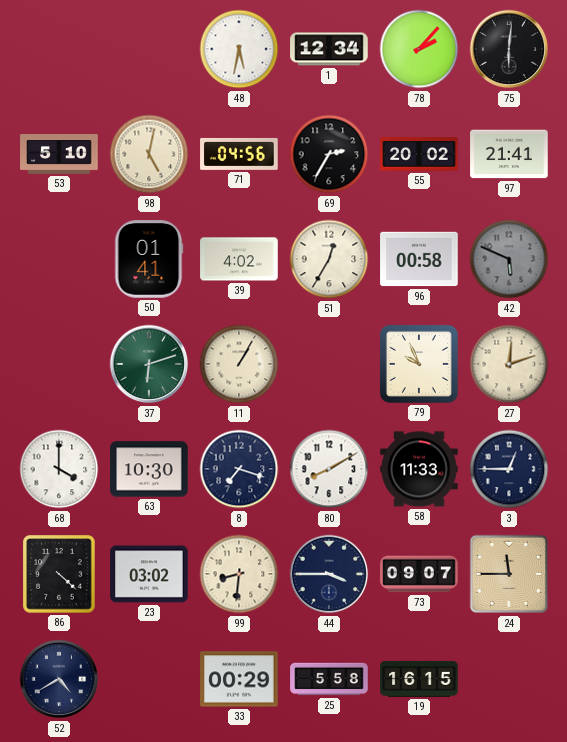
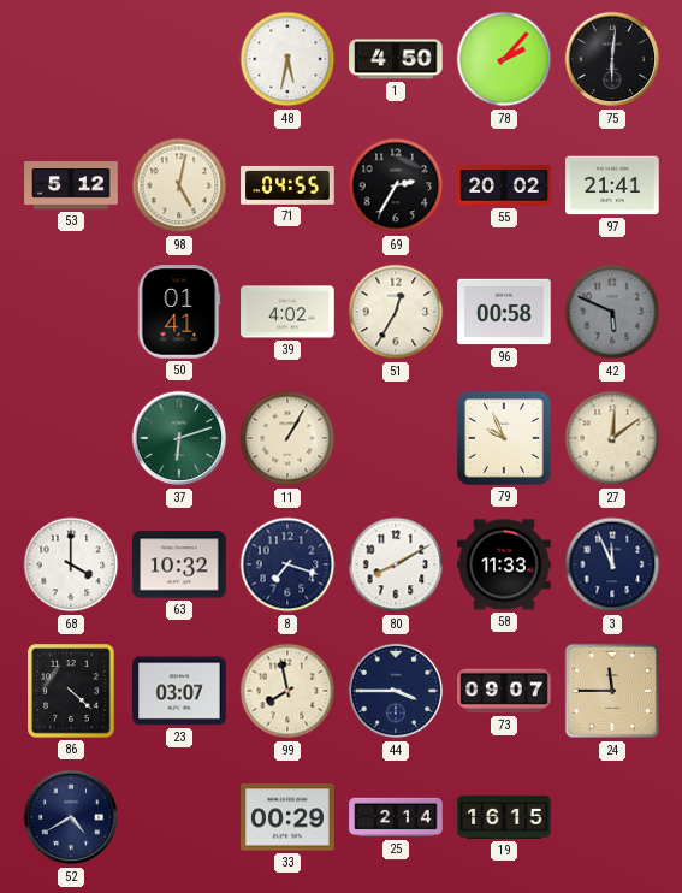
1: 12:34 -> 4:50 (396, 59)
53: 5:10 -> 5:12 (71, 185)
71: 04:56 -> 04:55 (287, 185)
27: 12:12 -> 12:09 (612, 438)
63: 10:30 -> 10:32 (179, 564)
3: 12:45 -> 11:56 (612, 564)
23: 03:02 -> 03:07 (179, 691)
99: 8:31 -> 7:58 (287, 691)
25: 5:58 -> 2:14 (396, 817)
